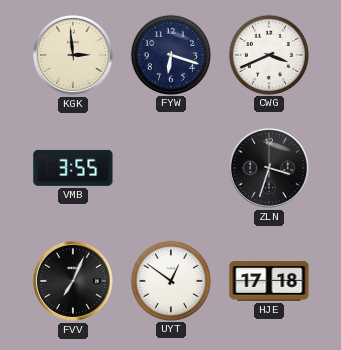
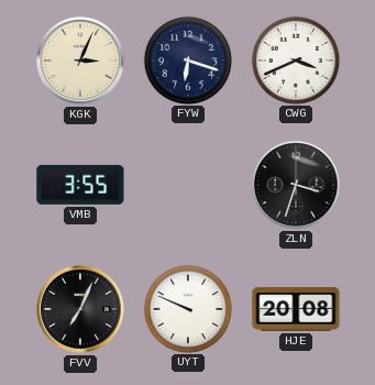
KGK: 2:59 -> 3:04 (80, 61)
UYT: 12:51 -> 9:49 (187, 308)
HJE: 17:18 -> 20:08 (296, 309)
